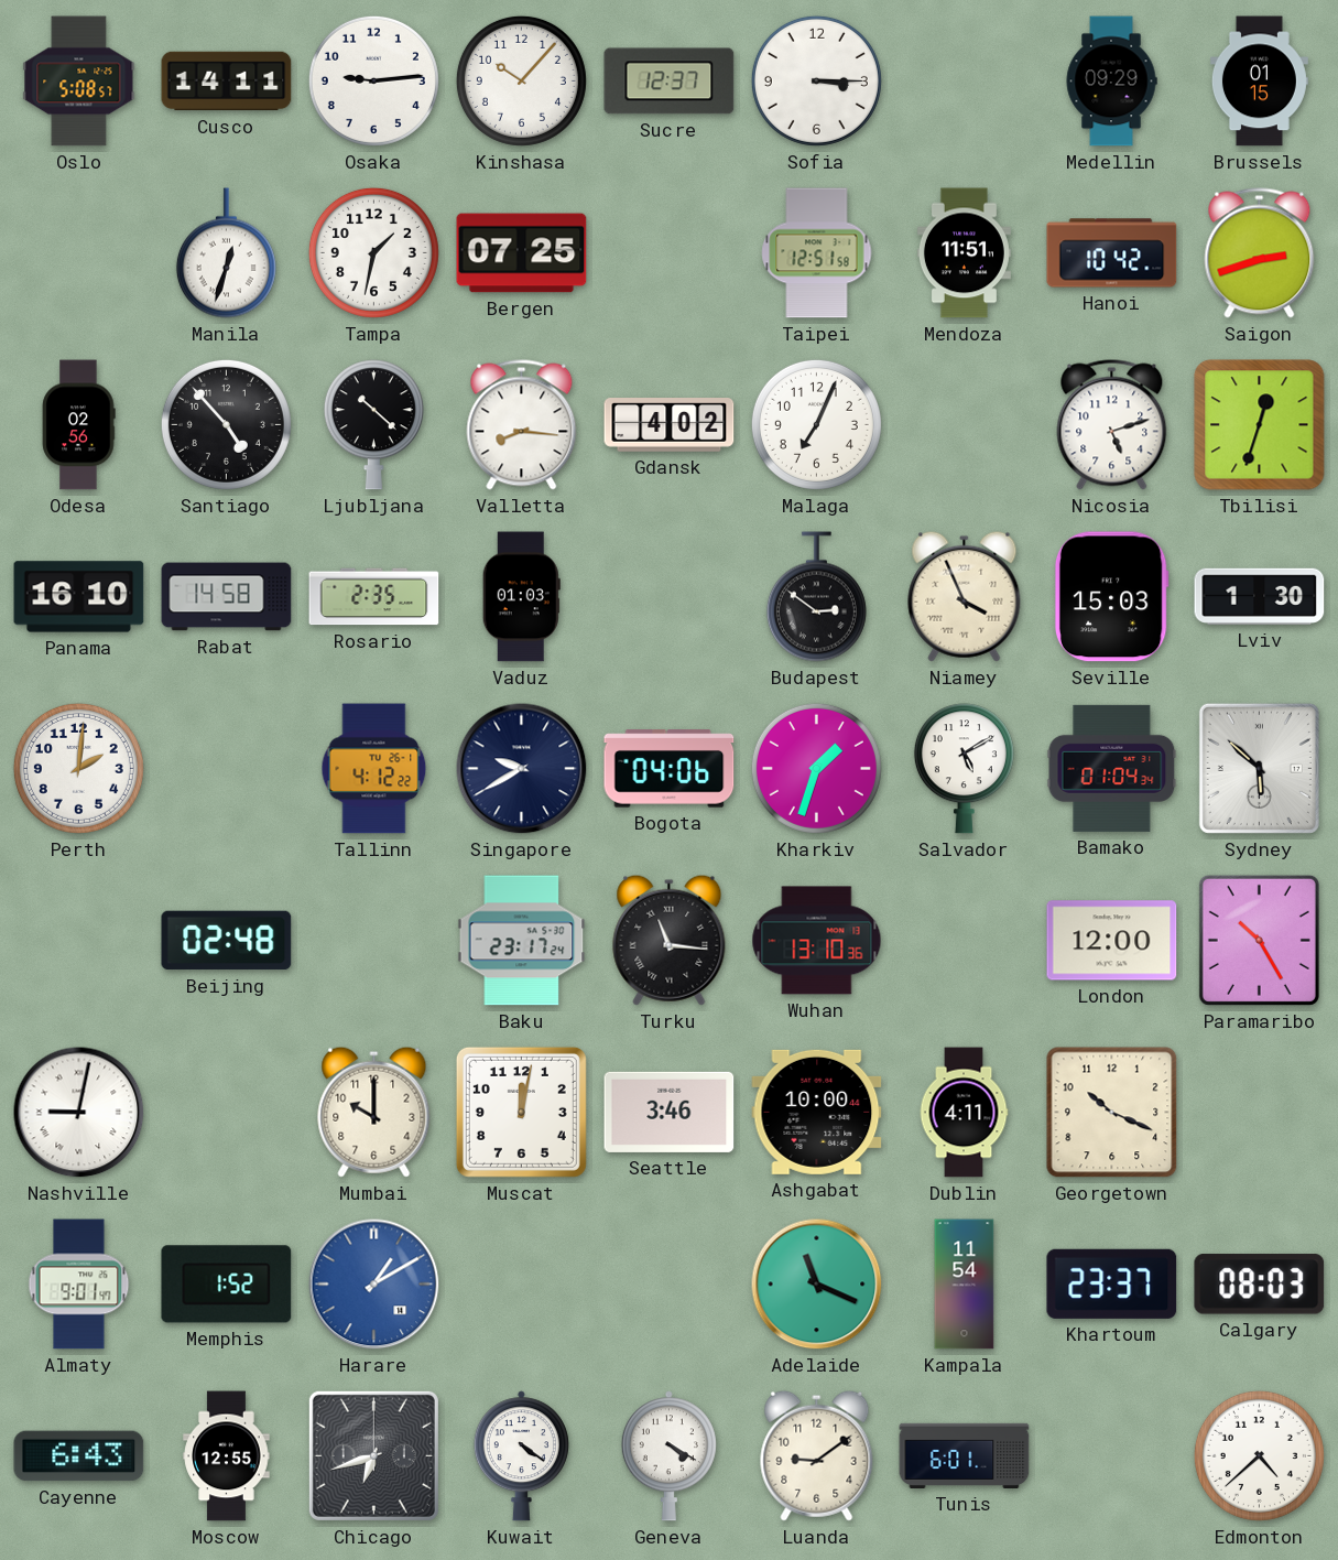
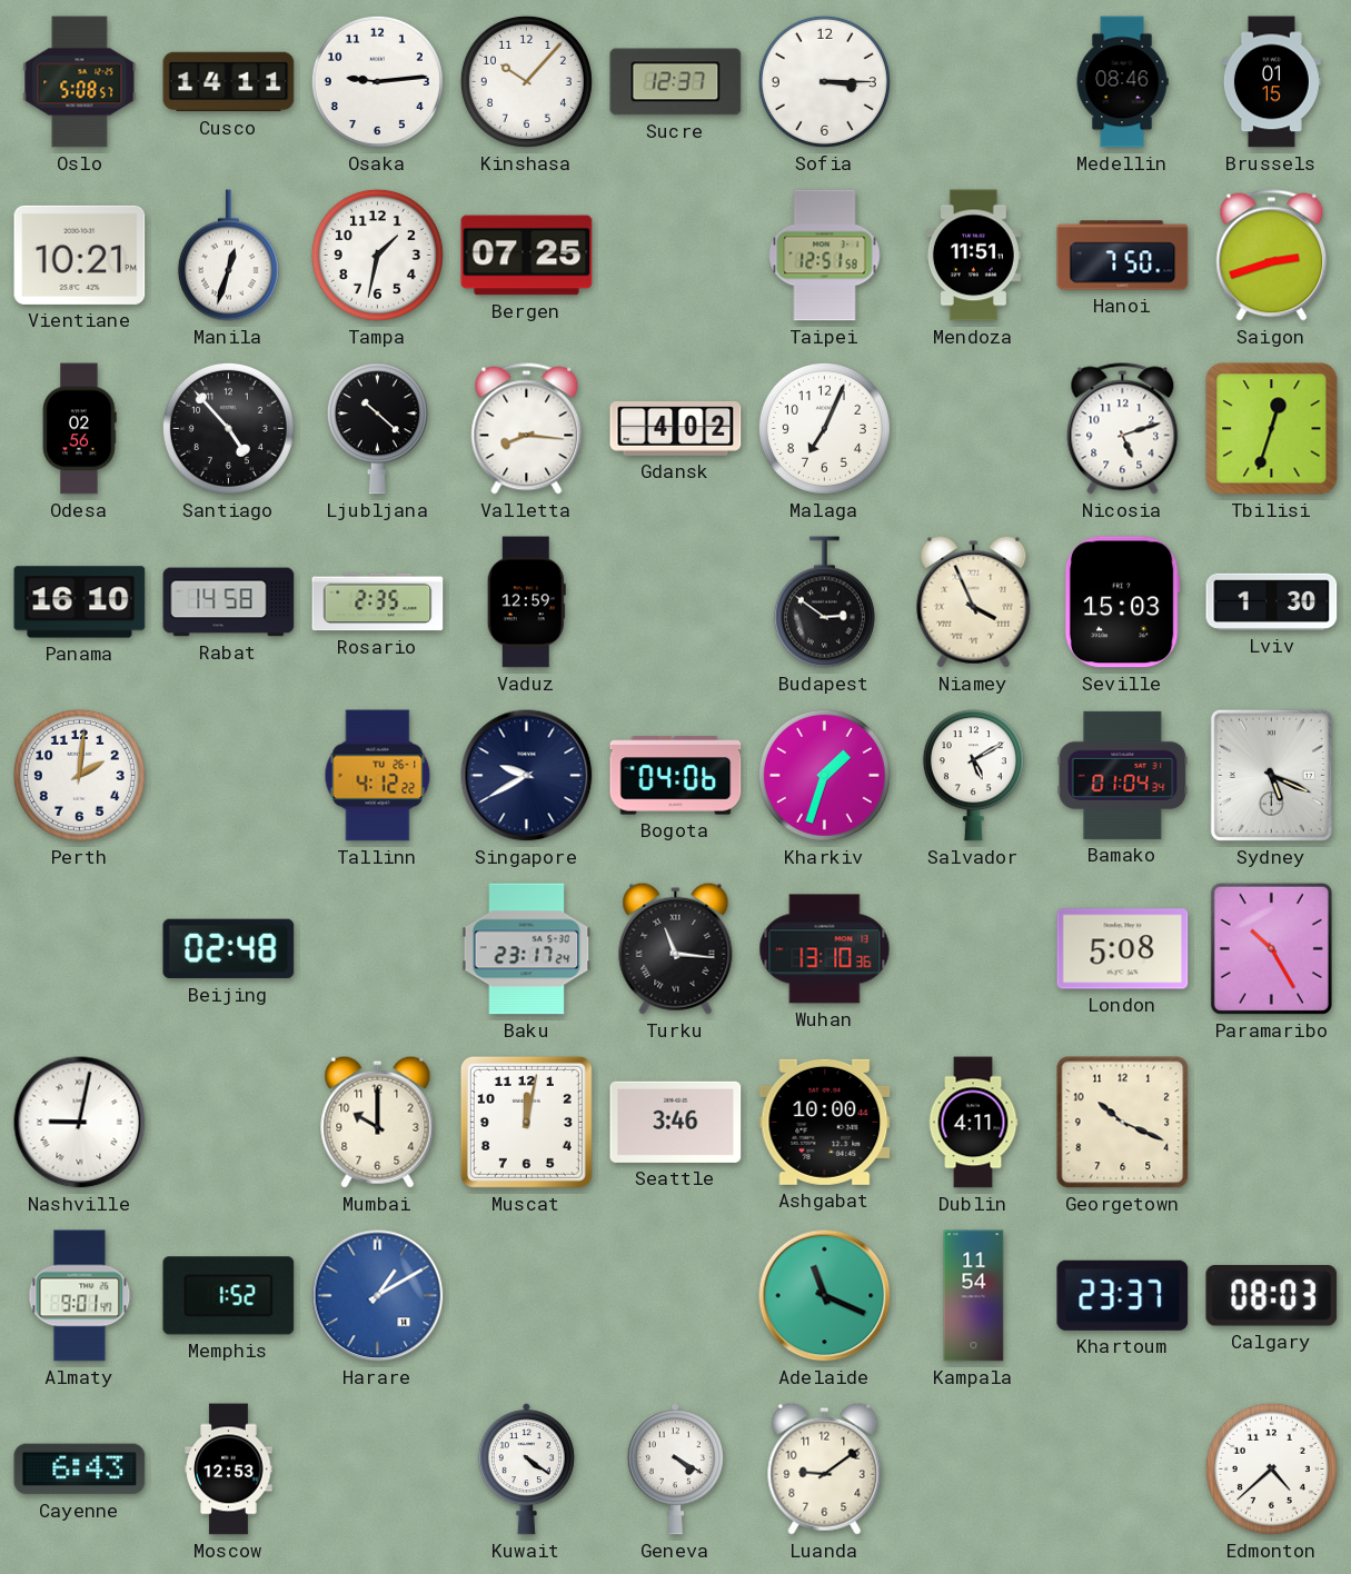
Medellin: 09:29 -> 08:46 (1122, 82)
Vientiane: none -> 10:21 (80, 255)
Hanoi: 10:42 -> 7:50 (1123, 256)
Vaduz: 01:03 -> 12:59 (526, 602)
Sydney: 5:52 -> 5:19 (1271, 775)
London: 12:00 -> 5:08 (1123, 949)
Moscow: 12:55 -> 12:53 (229, 1470)
Chicago: 6:42 -> none (373, 1455)
Tunis: 6:01 -> none (965, 1455)
